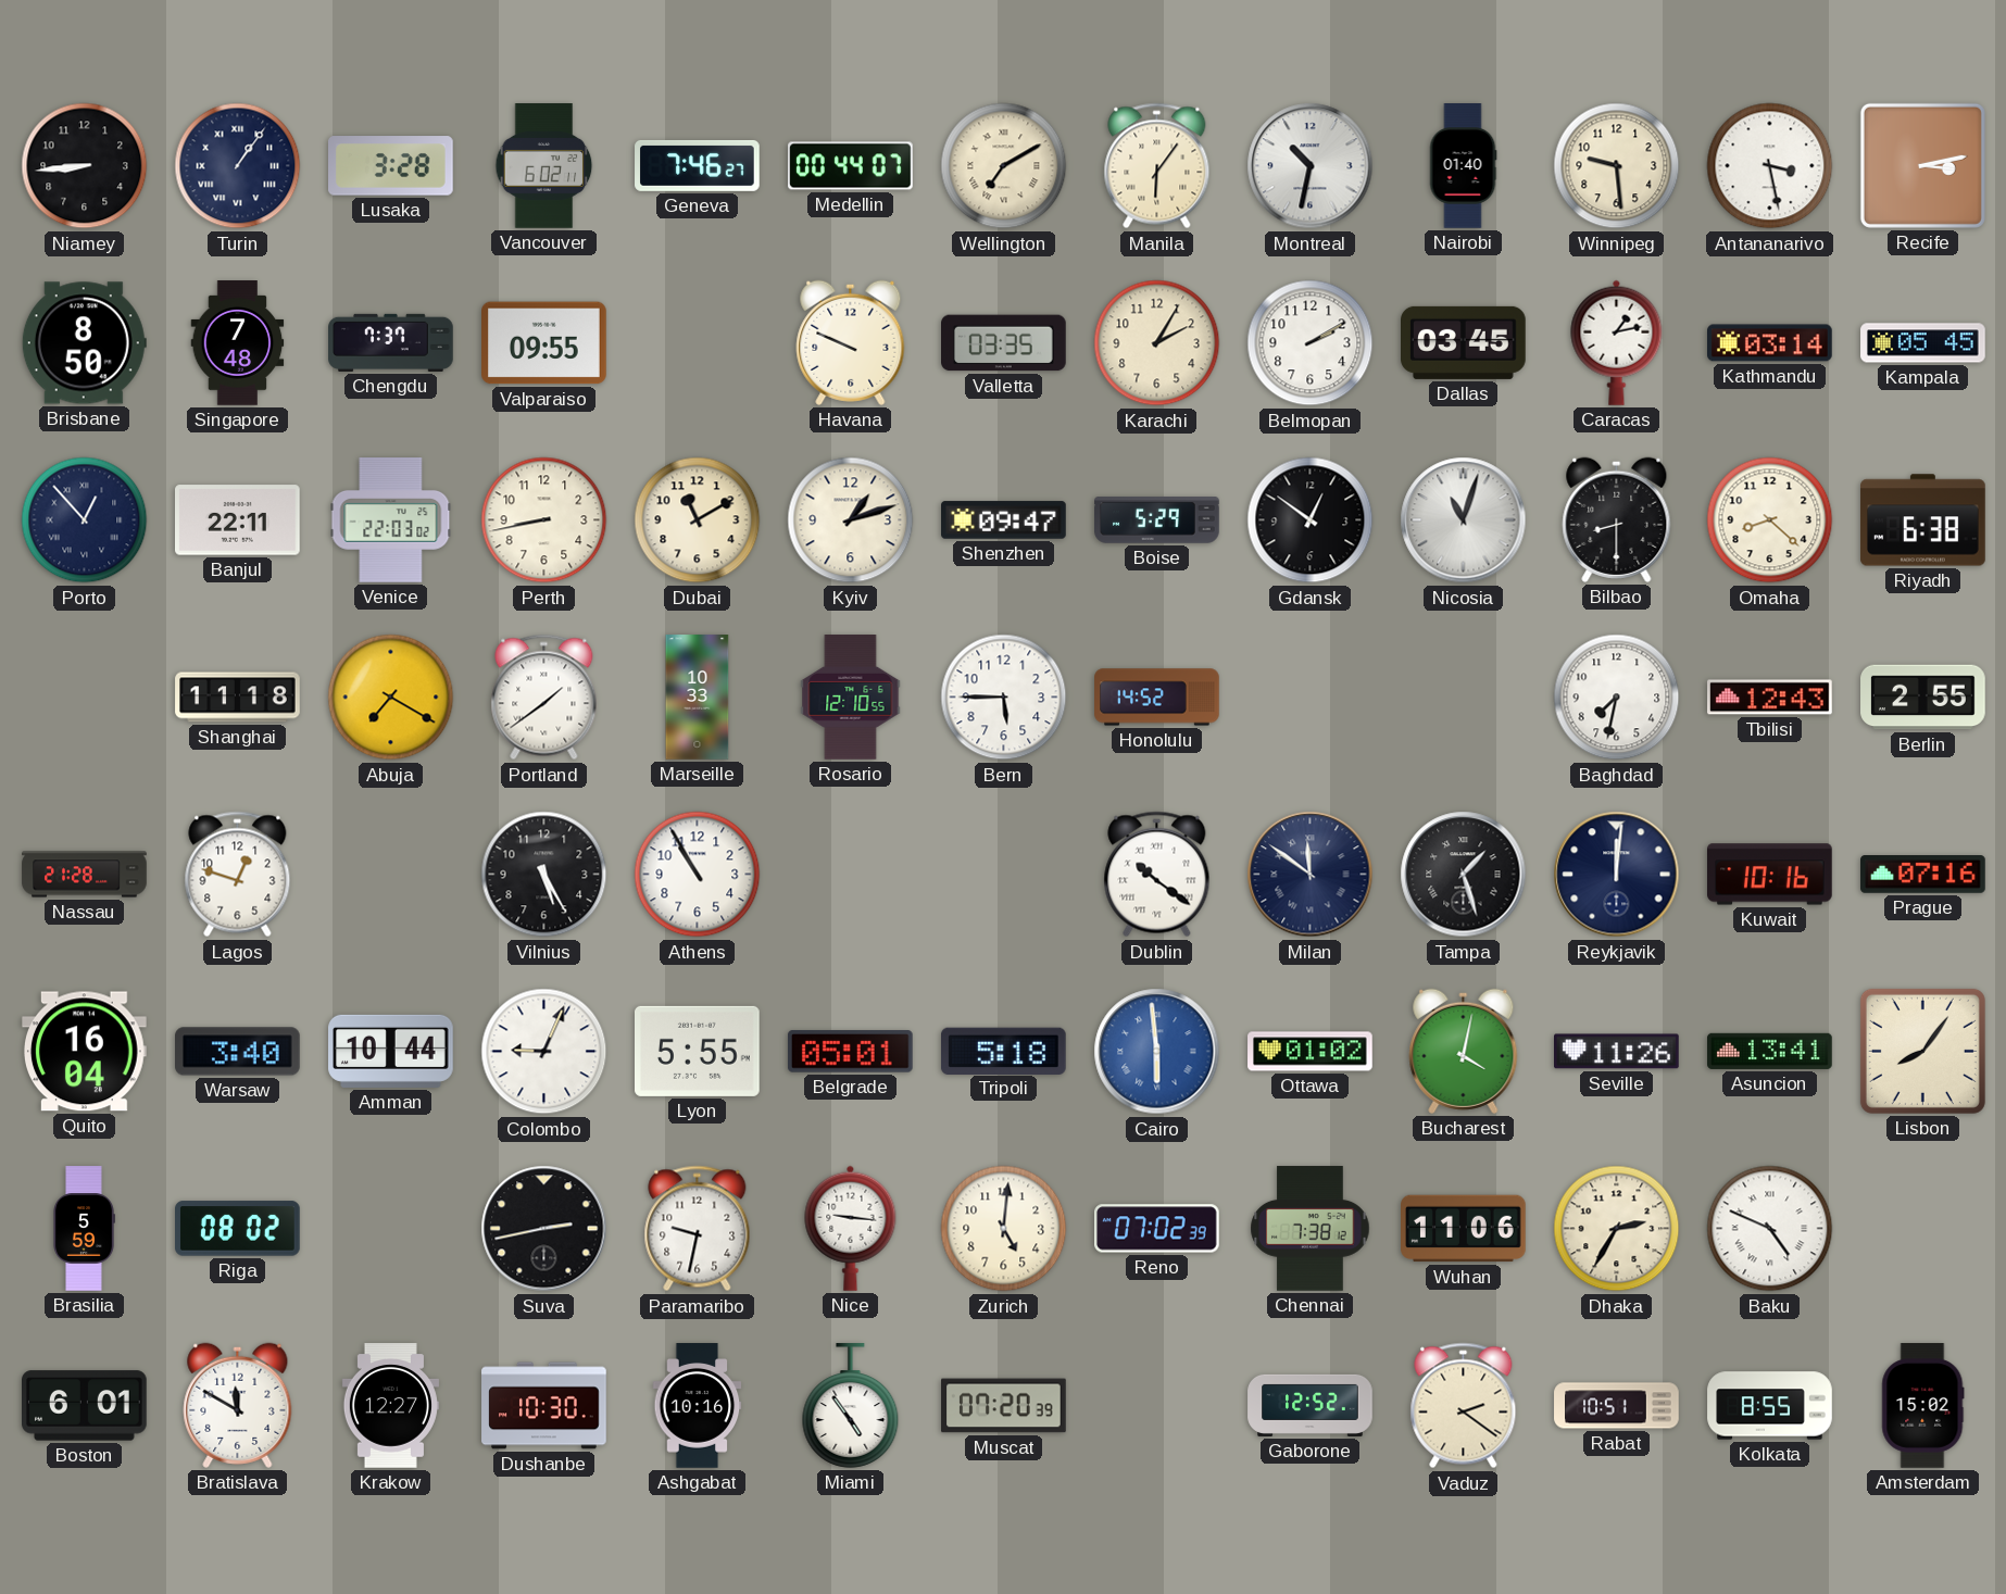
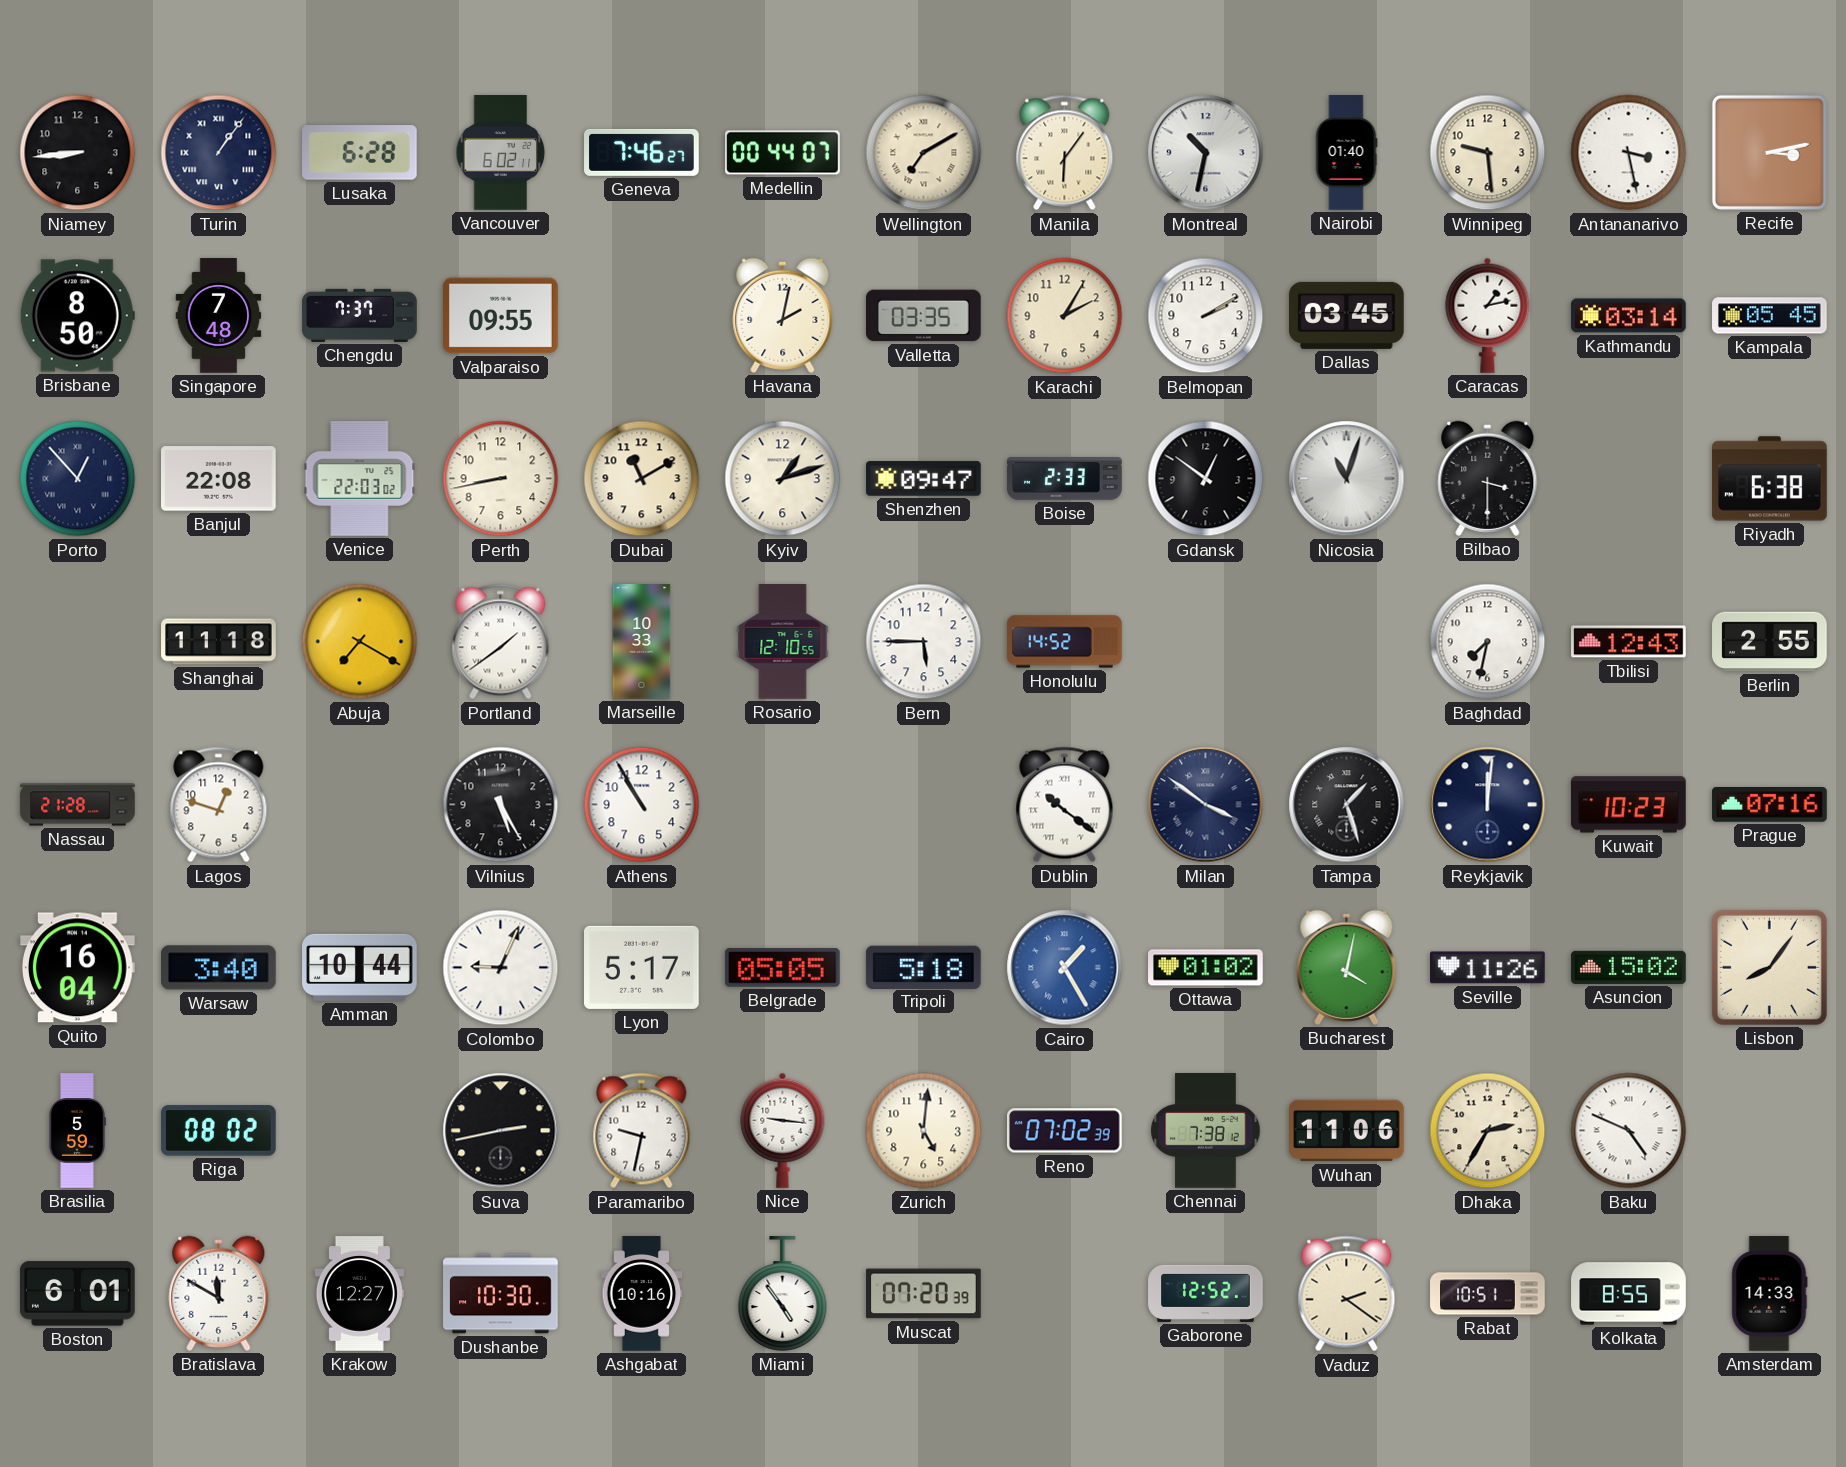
Lusaka: 3:28 -> 6:28 (360, 153)
Havana: 9:49 -> 2:02 (783, 315)
Banjul: 22:11 -> 22:08 (219, 479)
Boise: 5:29 -> 2:33 (1065, 479)
Bilbao: 8:30 -> 3:30 (1488, 478)
Omaha: 8:22 -> none (1770, 520)
Milan: 11:51 -> 3:51 (1206, 805)
Kuwait: 10:16 -> 10:23 (1629, 805)
Lyon: 5:55 -> 5:17 (642, 967)
Belgrade: 05:01 -> 05:05 (782, 968)
Cairo: 5:59 -> 1:25 (1065, 968)
Asuncion: 13:41 -> 15:02 (1629, 967)
Amsterdam: 15:02 -> 14:33 (1770, 1294)
